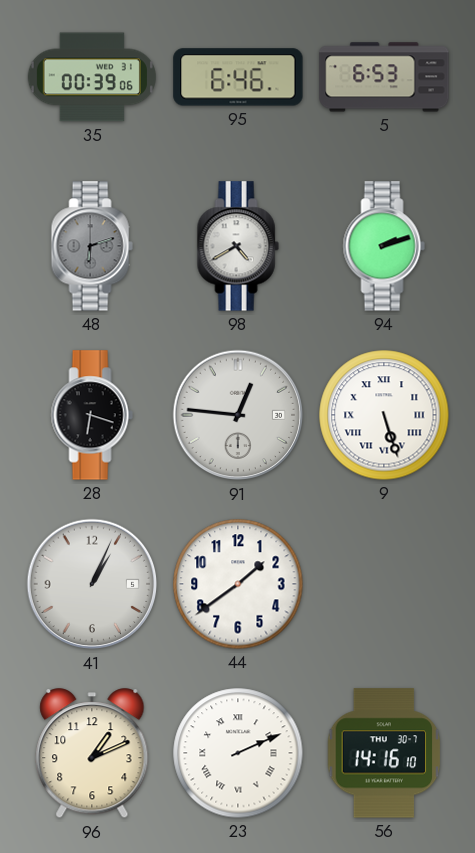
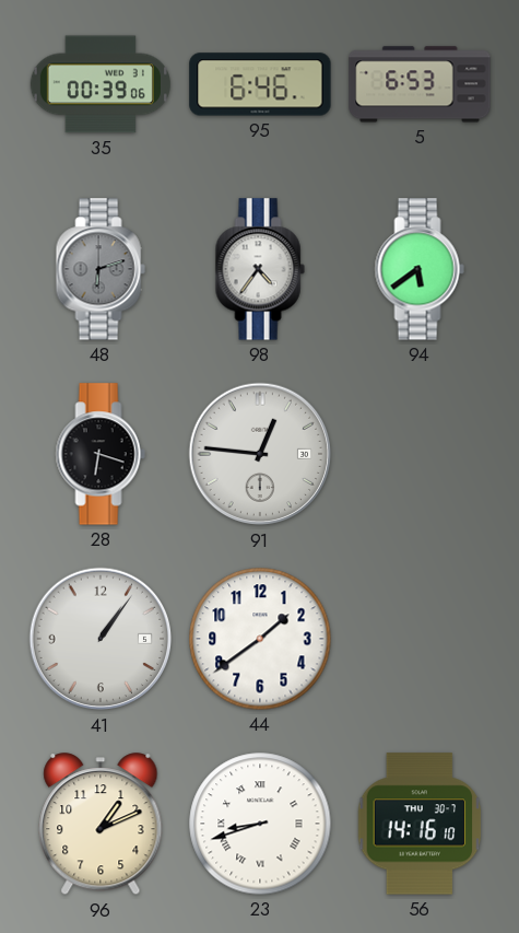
98: 4:40 -> 4:36 (260, 269)
94: 2:12 -> 5:39 (420, 269)
9: 5:27 -> none (384, 415)
41: 1:04 -> 1:06 (101, 639)
23: 2:11 -> 8:42 (260, 824)
